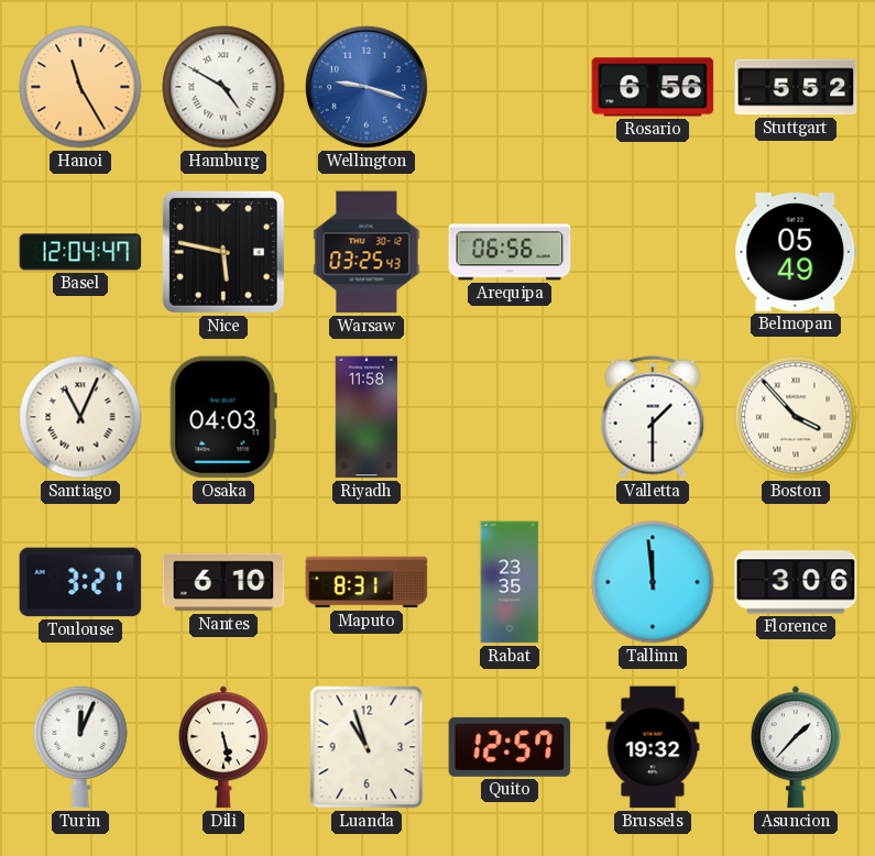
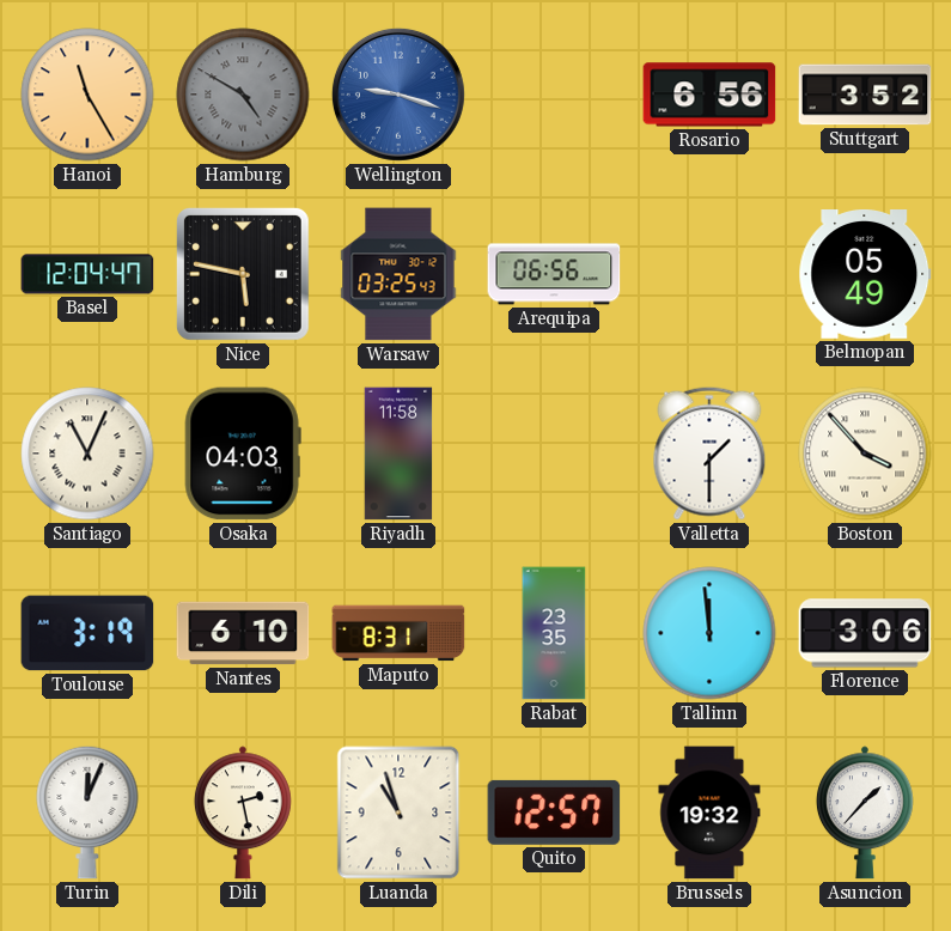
Hamburg dial: white -> grey (243, 95)
Stuttgart: 5:52 -> 3:52 (865, 95)
Toulouse: 3:21 -> 3:19 (87, 633)
Dili: 5:28 -> 2:28 (243, 813)
